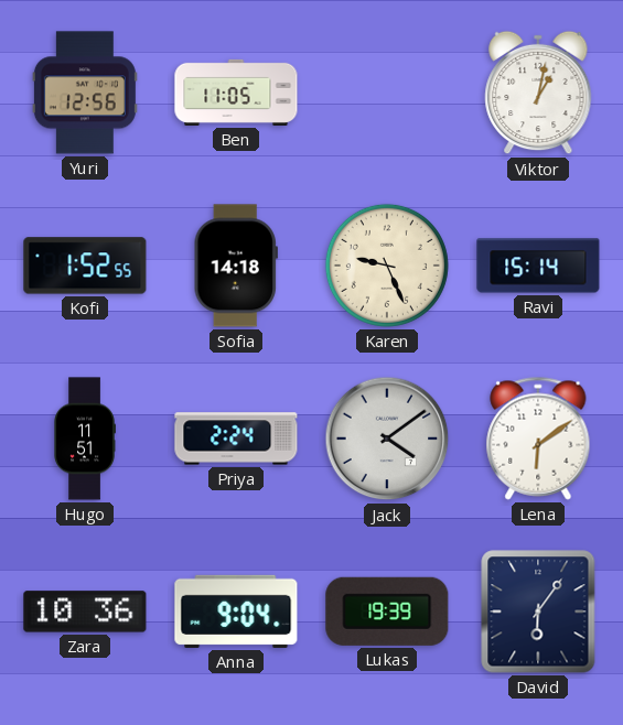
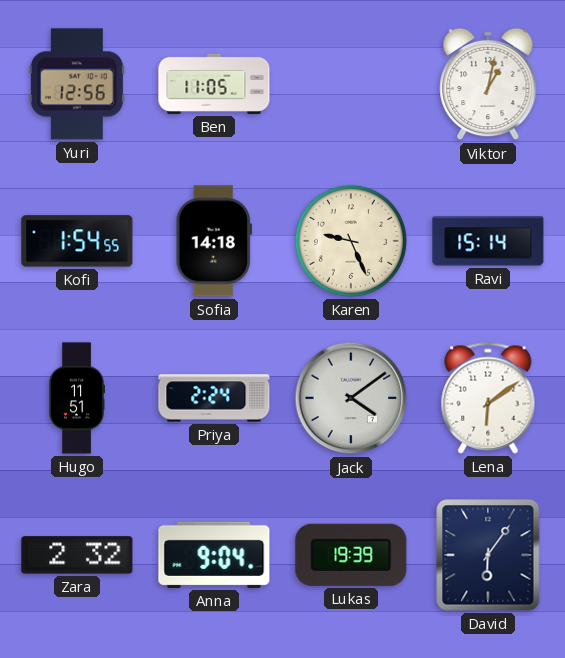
Kofi: 1:52 -> 1:54 (77, 241)
Zara: 10:36 -> 2:32 (77, 555)
